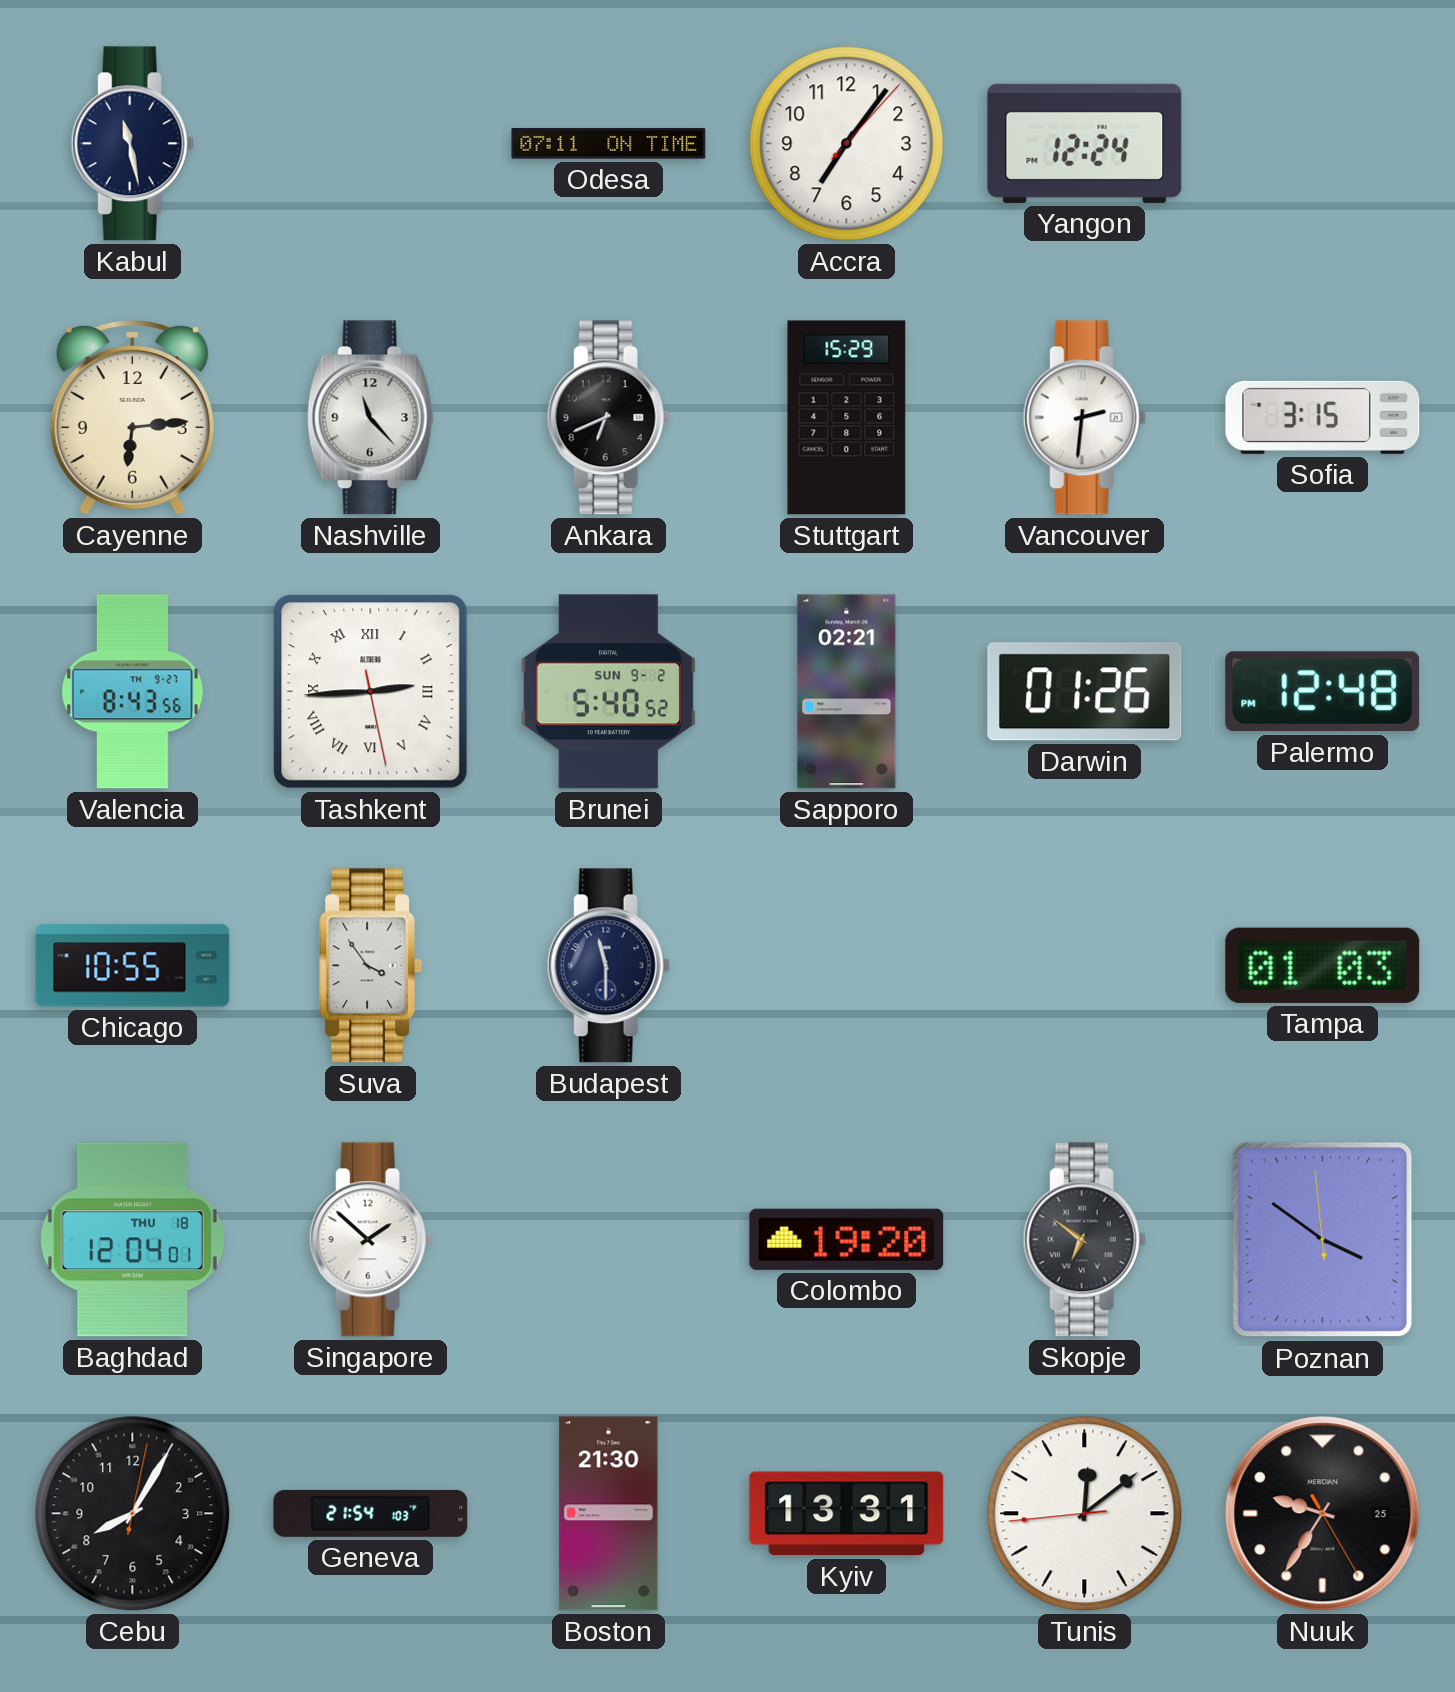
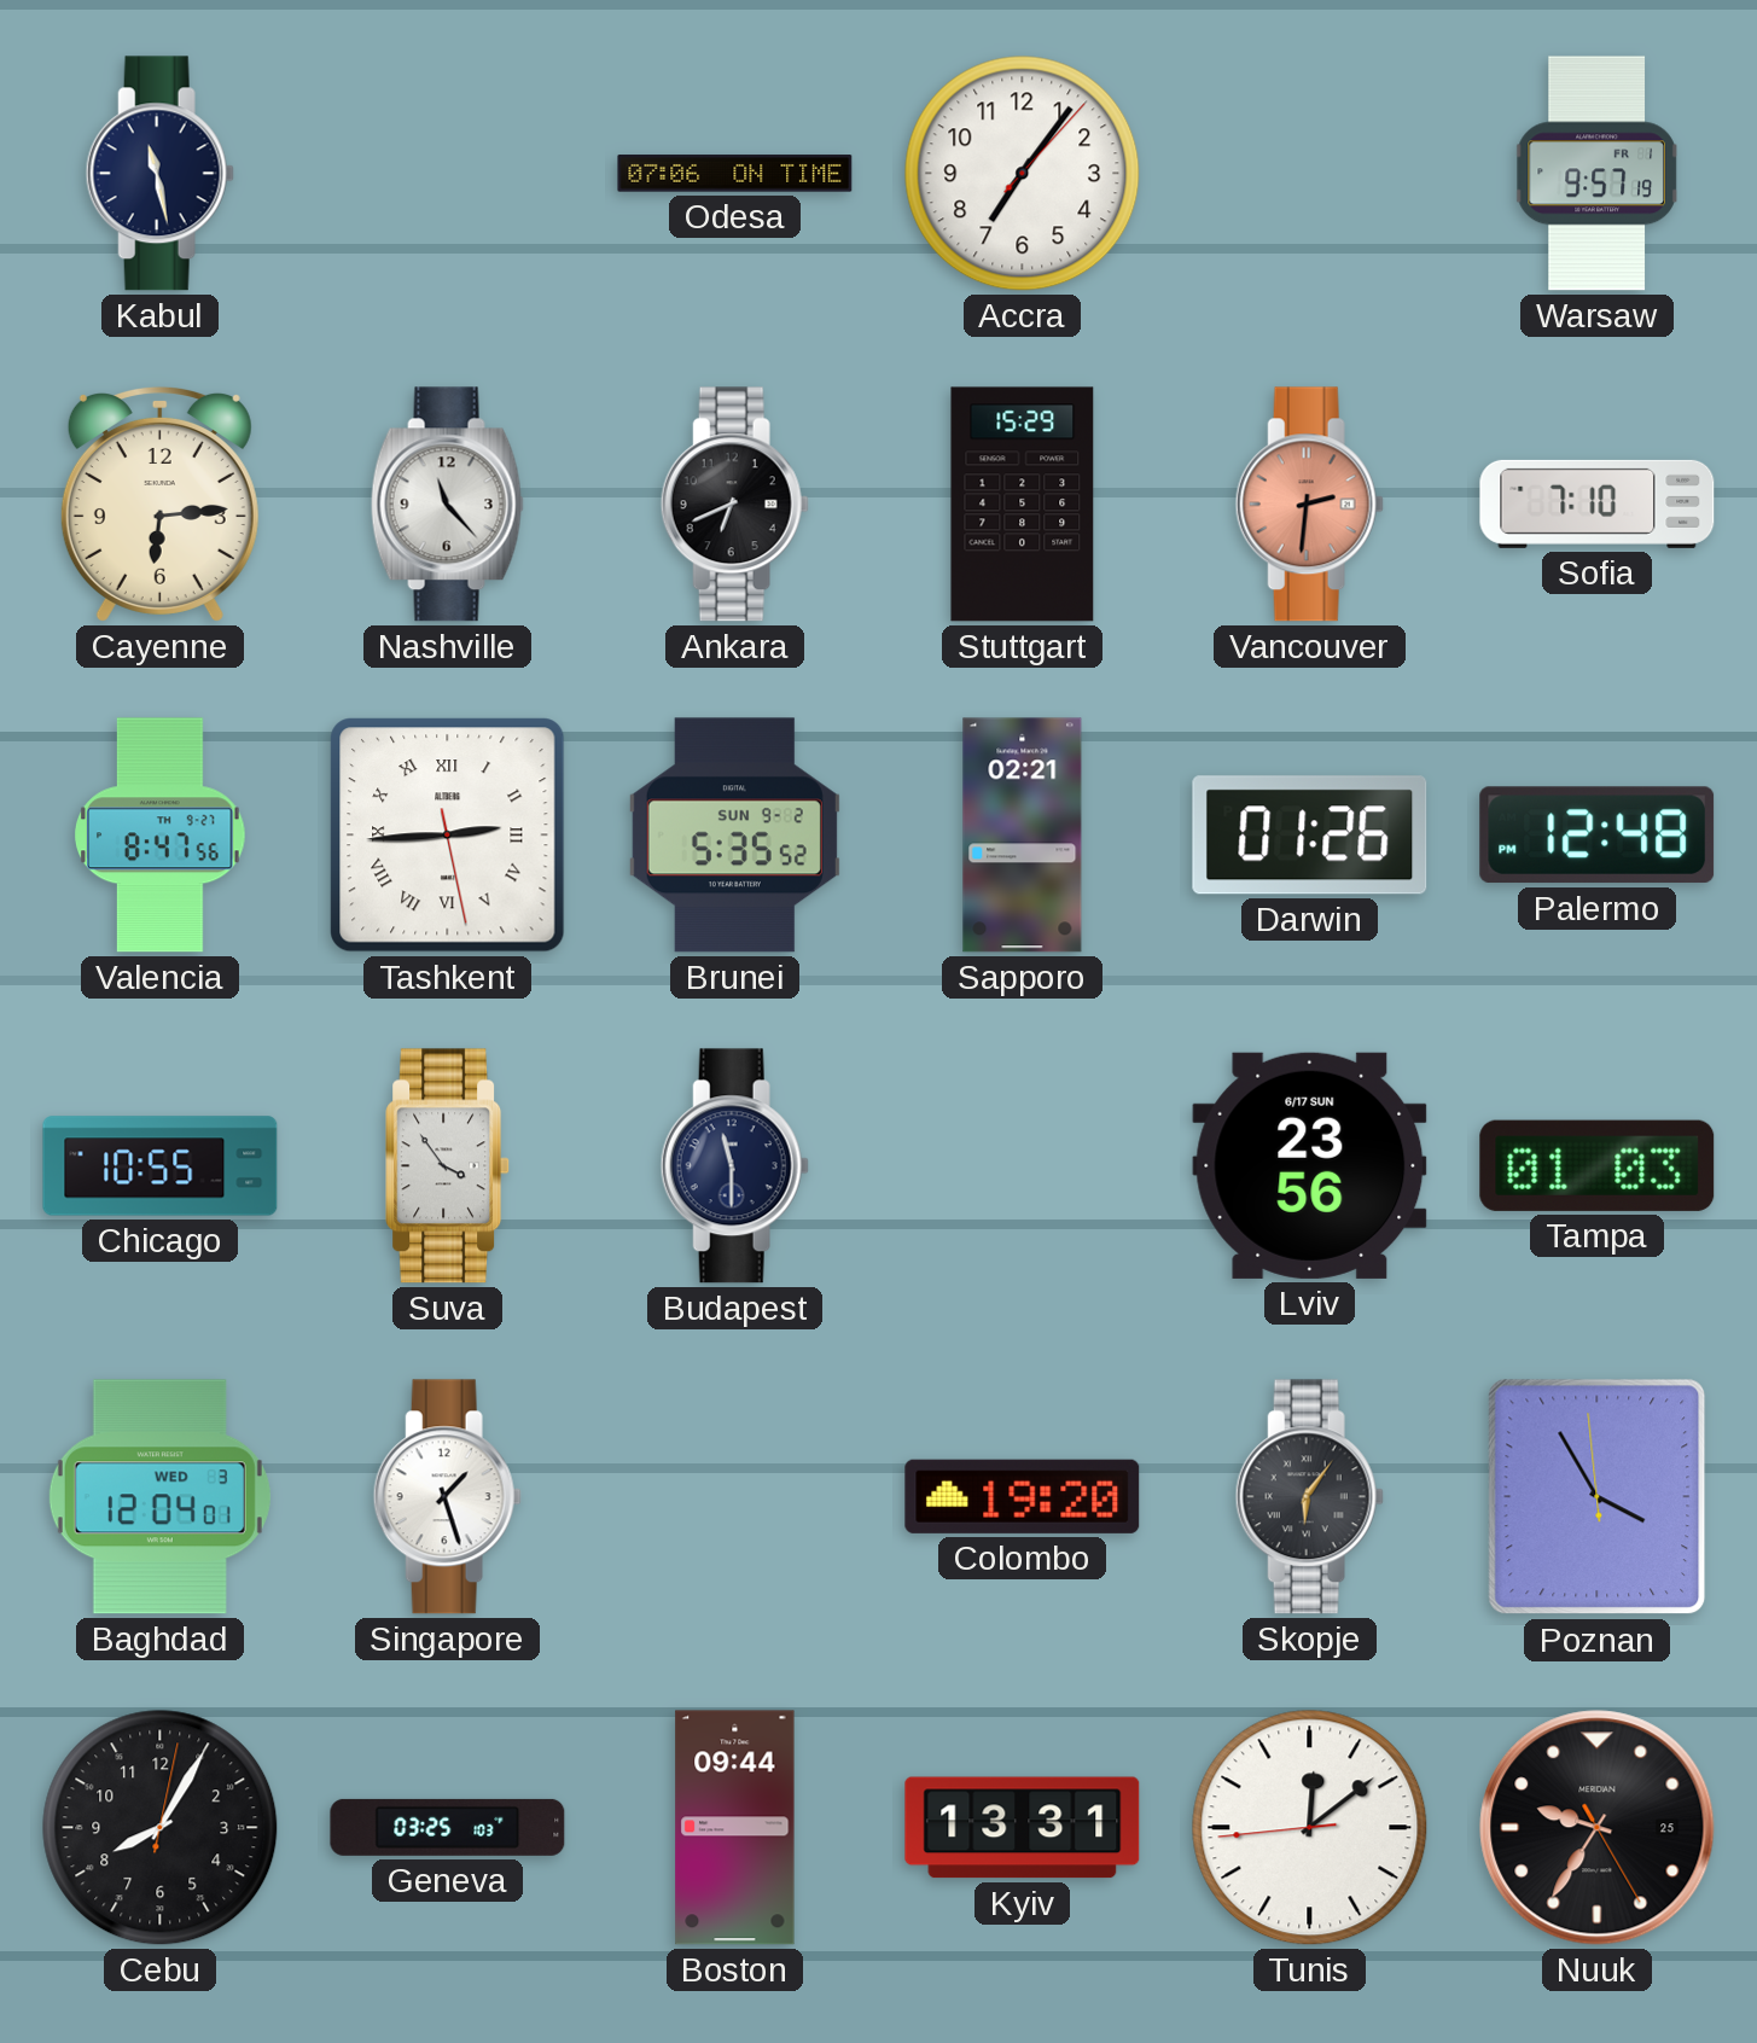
Odesa: 07:11 -> 07:06 (735, 174)
Yangon: 12:24 -> none (1085, 143)
Warsaw: none -> 9:57 (1596, 174)
Vancouver dial: white -> salmon (1309, 505)
Sofia: 3:15 -> 7:10 (1598, 504)
Valencia: 8:43 -> 8:47 (161, 836)
Brunei: 5:40 -> 5:35 (734, 836)
Lviv: none -> 23:56 (1310, 1165)
Baghdad date: THU 18 -> WED 3 (159, 1497)
Singapore: 1:52 -> 1:27 (447, 1497)
Skopje: 6:51 -> 6:06 (1309, 1497)
Poznan: 3:50 -> 3:54 (1598, 1497)
Geneva: 21:54 -> 03:25 (448, 1827)
Boston: 21:30 -> 09:44 (735, 1828)
